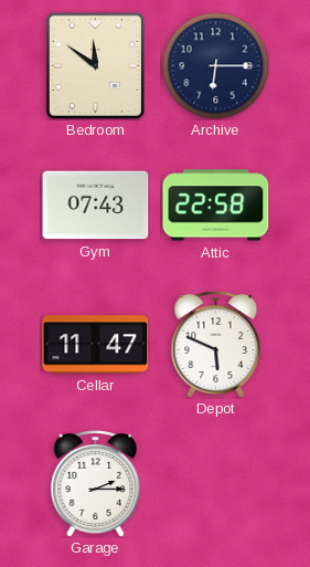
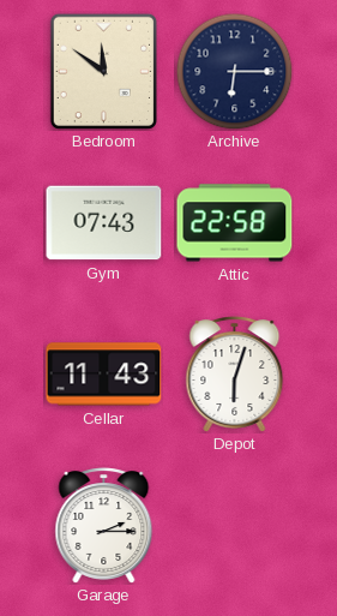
Cellar: 11:47 -> 11:43 (104, 375)
Depot: 5:49 -> 6:03 (235, 375)
